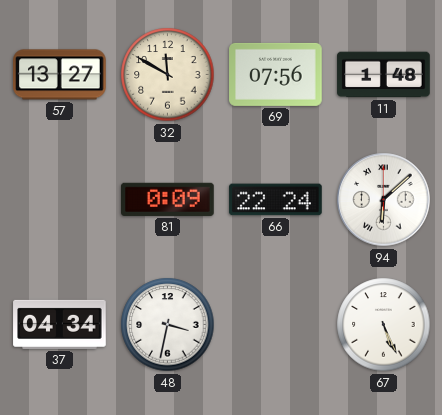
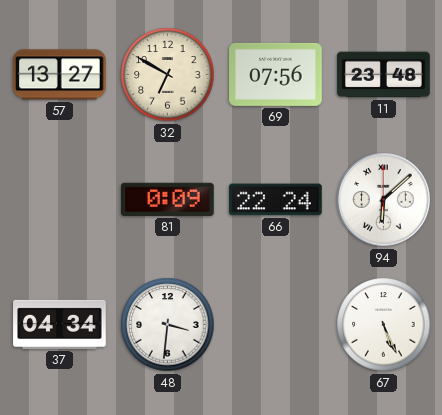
32: 11:50 -> 6:50 (168, 75)
11: 1:48 -> 23:48 (384, 75)
48: 3:32 -> 3:31 (168, 325)
